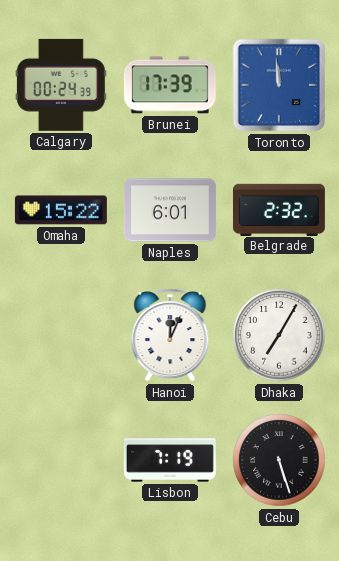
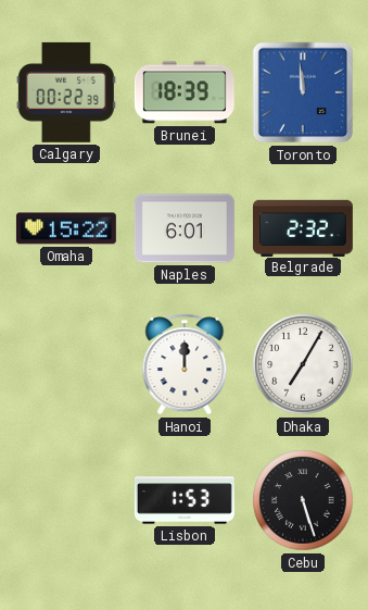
Calgary: 00:24 -> 00:22 (66, 92)
Brunei: 17:39 -> 18:39 (185, 92)
Hanoi: 12:04 -> 12:00 (185, 364)
Lisbon: 7:19 -> 1:53 (185, 500)
